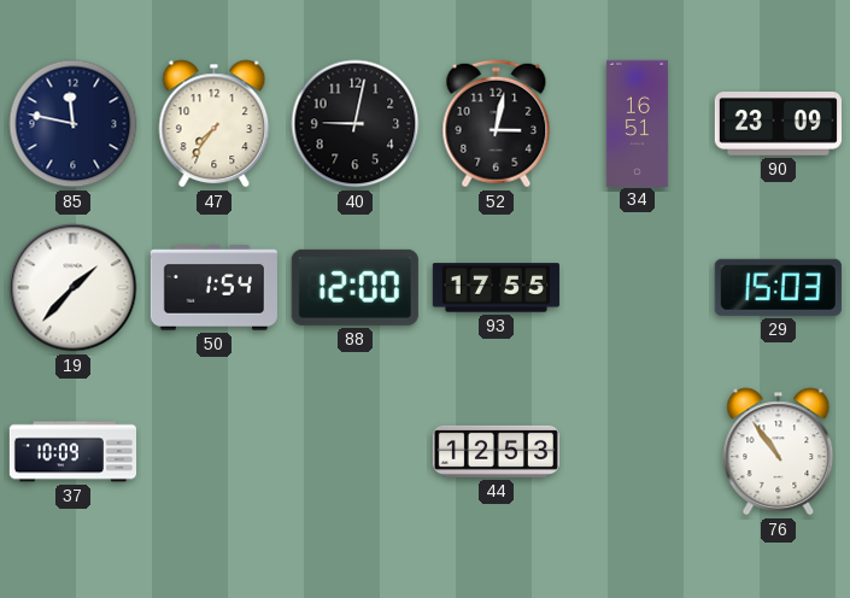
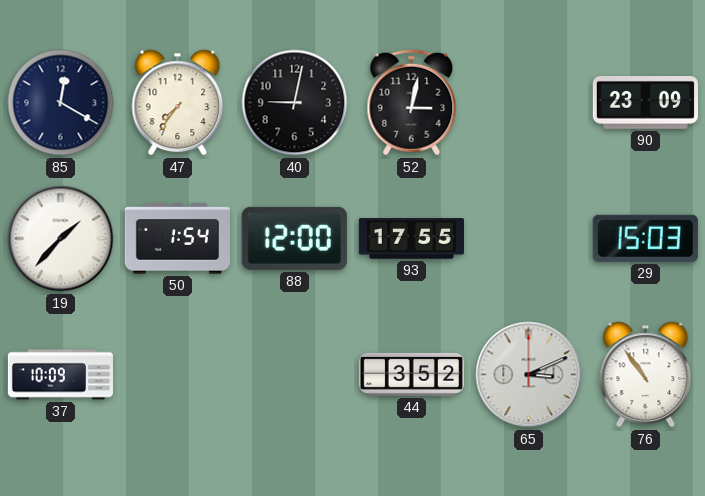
85: 11:47 -> 12:20 (61, 103)
34: 16:51 -> none (637, 123)
44: 12:53 -> 3:52 (411, 374)
65: none -> 3:11 (529, 375)
